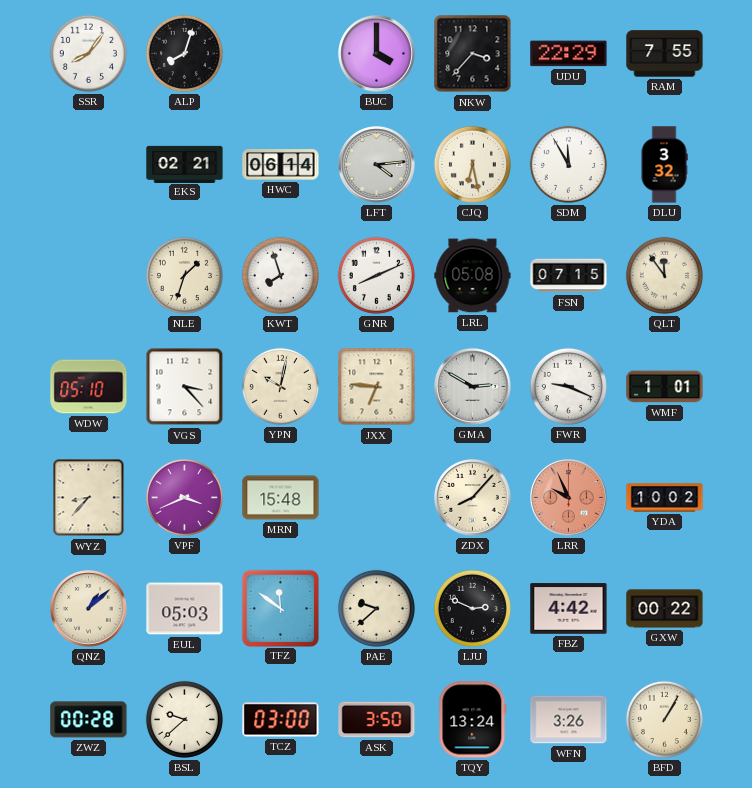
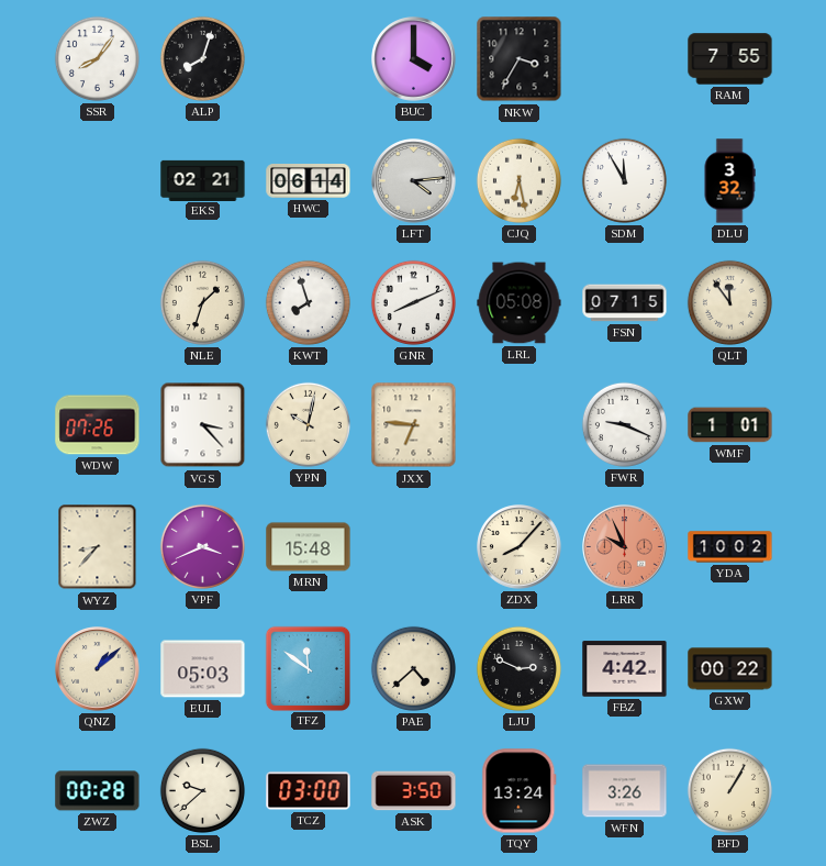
NKW: 3:37 -> 3:35 (520, 59)
UDU: 22:29 -> none (569, 54)
WDW: 05:10 -> 07:26 (98, 425)
GMA: 2:50 -> none (473, 387)
PAE: 9:38 -> 4:38 (413, 668)
